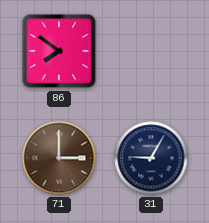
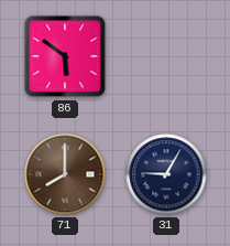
86: 7:51 -> 5:51 (65, 56)
71: 3:00 -> 8:00 (65, 174)
